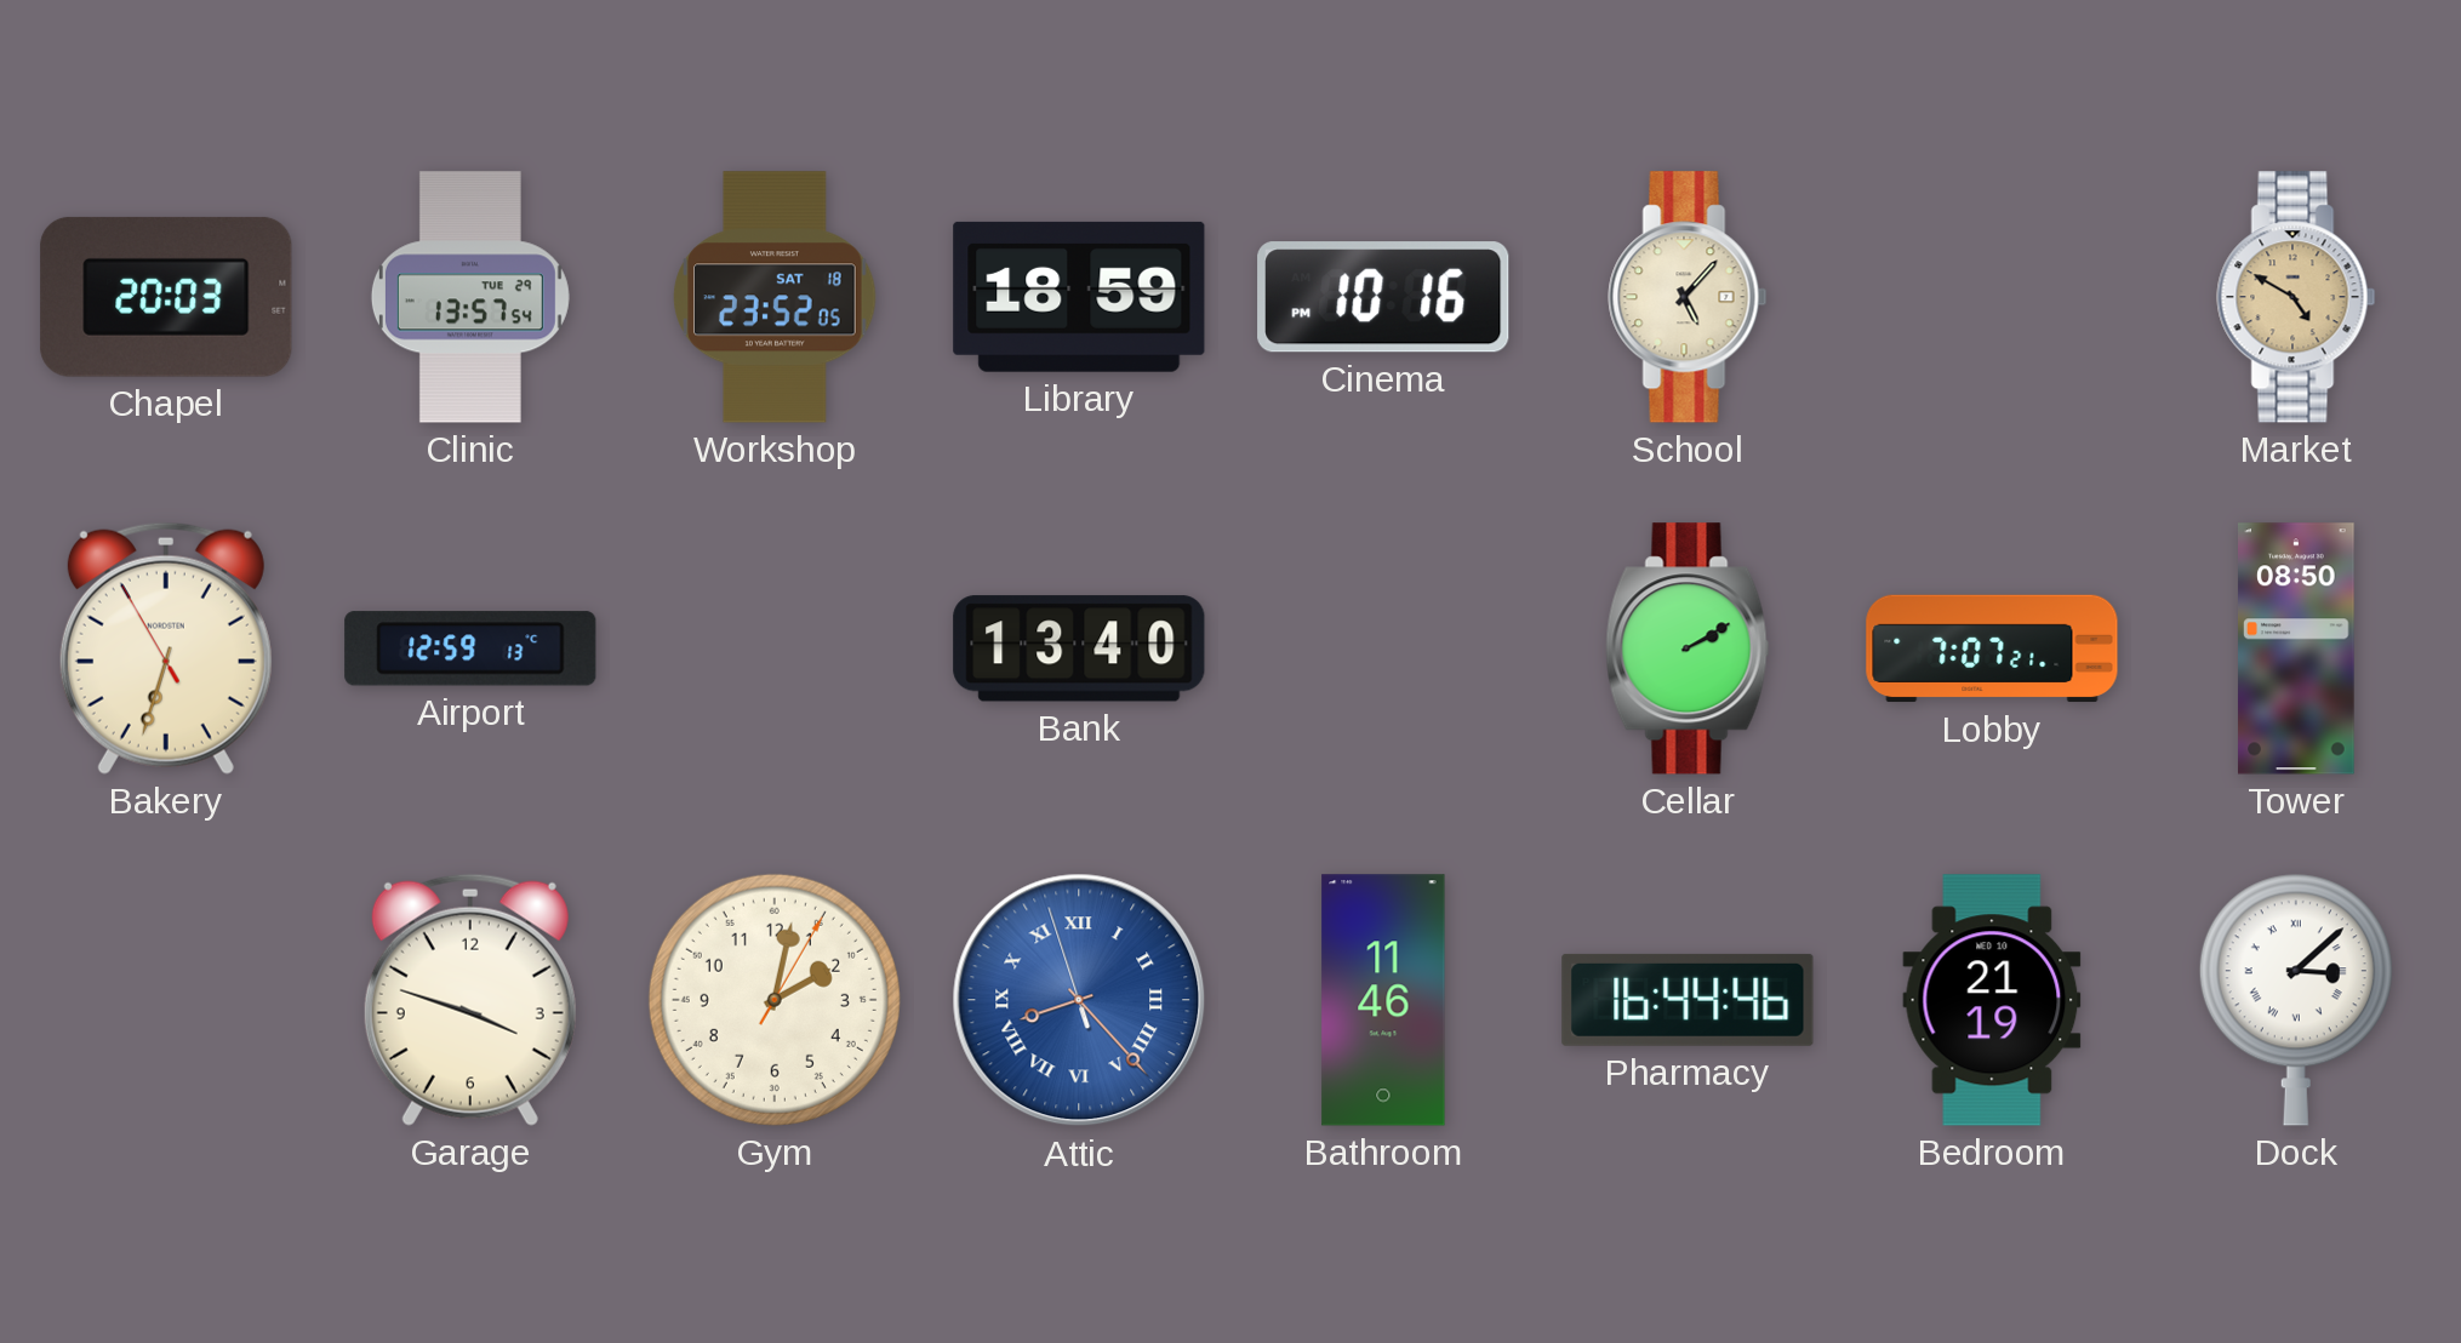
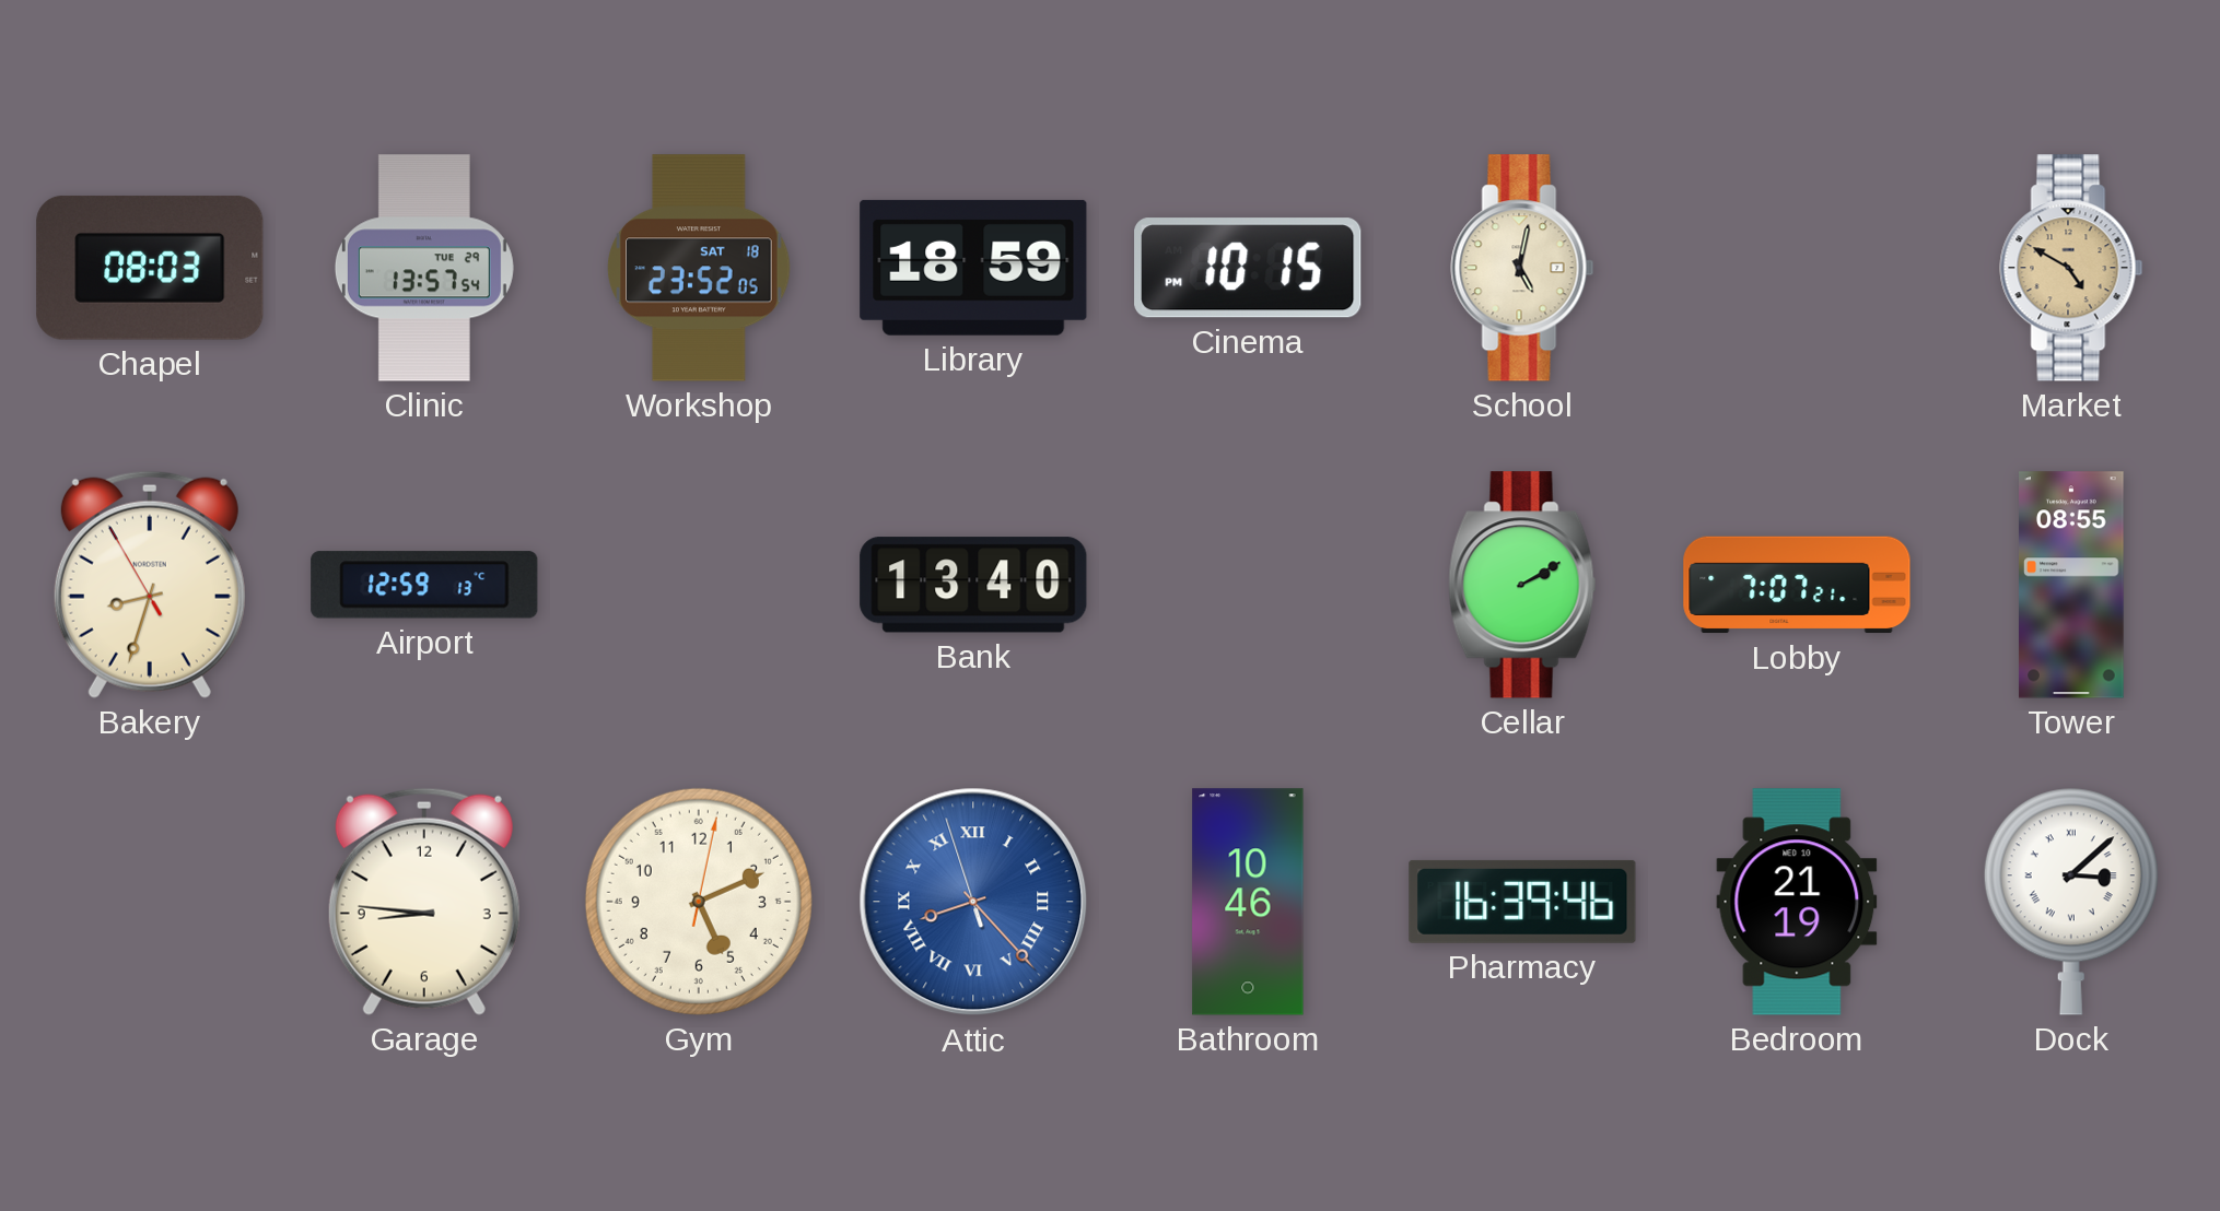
Chapel: 20:03 -> 08:03 (150, 268)
Cinema: 10:16 -> 10:15 (1248, 268)
School: 5:07 -> 5:02 (1522, 268)
Bakery: 6:32 -> 8:32 (150, 585)
Tower: 08:50 -> 08:55 (2071, 585)
Garage: 3:48 -> 8:46 (424, 902)
Gym: 2:02 -> 5:11 (699, 902)
Bathroom: 11:46 -> 10:46 (1248, 902)
Pharmacy: 16:44 -> 16:39 (1522, 902)
